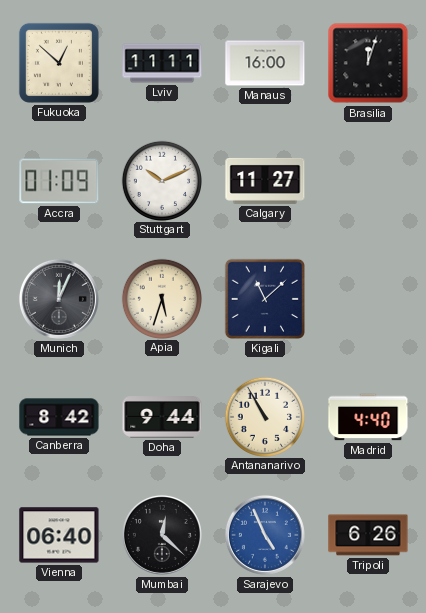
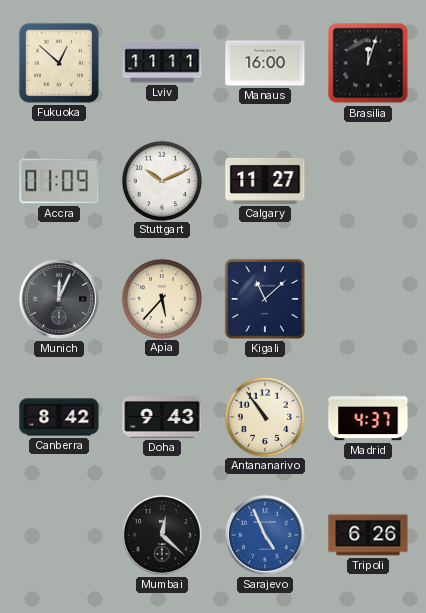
Apia: 5:33 -> 5:37 (161, 298)
Doha: 9:44 -> 9:43 (162, 417)
Antananarivo: 10:55 -> 10:54 (264, 416)
Madrid: 4:40 -> 4:37 (368, 417)
Vienna: 06:40 -> none (59, 535)
